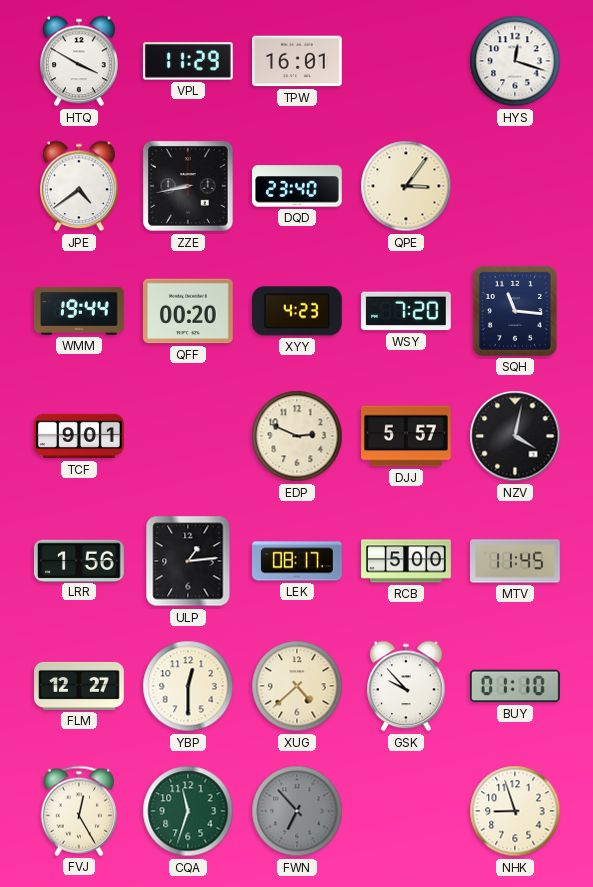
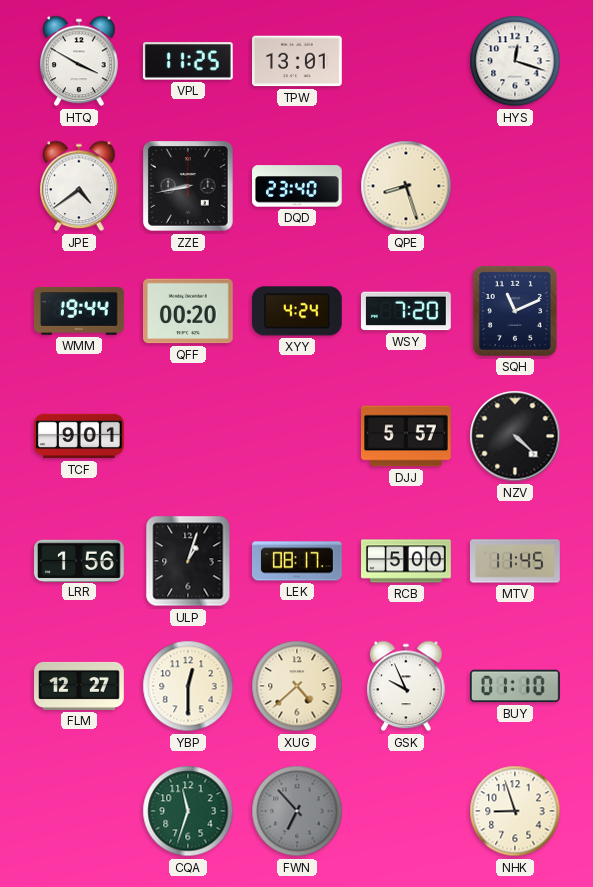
VPL: 11:29 -> 11:25 (188, 61)
TPW: 16:01 -> 13:01 (298, 61)
QPE: 3:06 -> 8:27 (406, 186)
XYY: 4:23 -> 4:24 (297, 311)
SQH: 11:16 -> 11:11 (515, 311)
EDP: 2:49 -> none (297, 436)
NZV: 4:02 -> 4:22 (515, 436)
ULP: 1:14 -> 1:03 (188, 561)
GSK: 9:53 -> 9:56 (406, 686)
FVJ: 12:25 -> none (78, 811)
